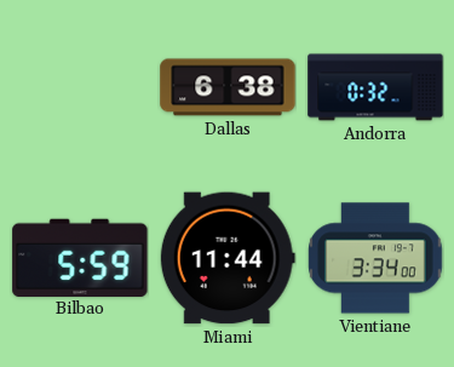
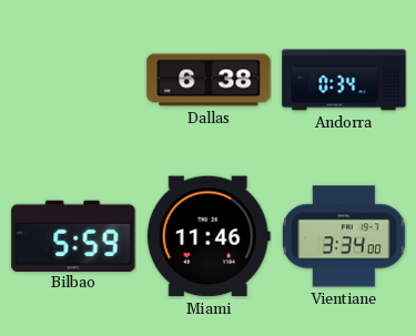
Andorra: 0:32 -> 0:34 (344, 80)
Miami: 11:44 -> 11:46 (209, 236)
